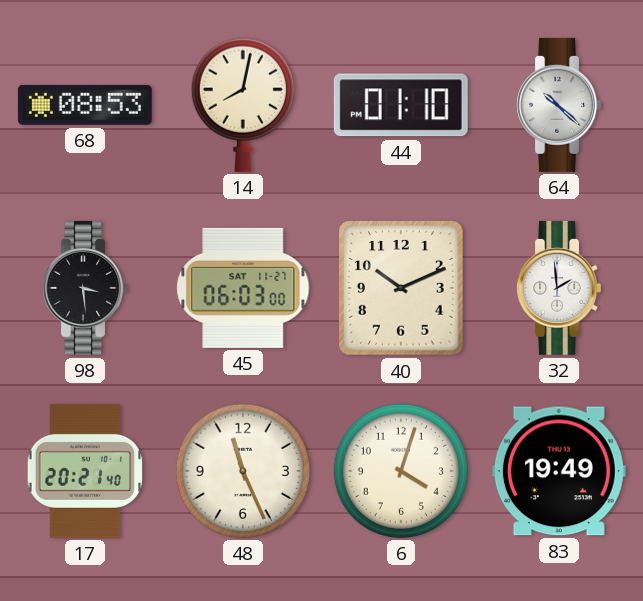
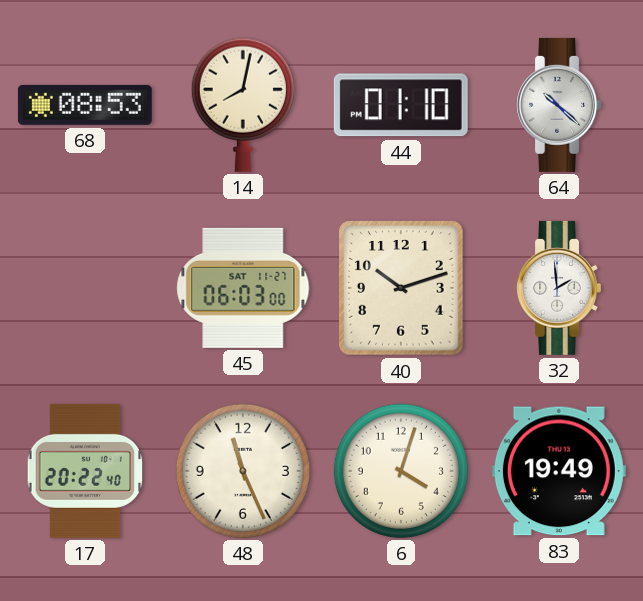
98: 3:29 -> none (84, 288)
40: 10:11 -> 10:12 (402, 288)
17: 20:21 -> 20:22 (85, 471)
